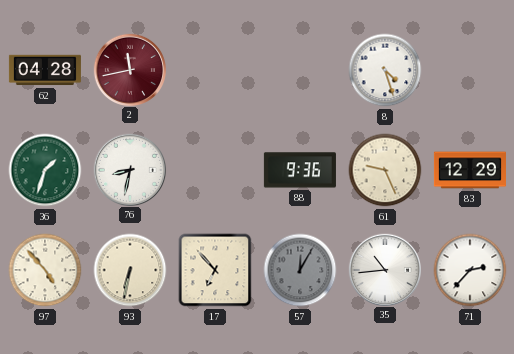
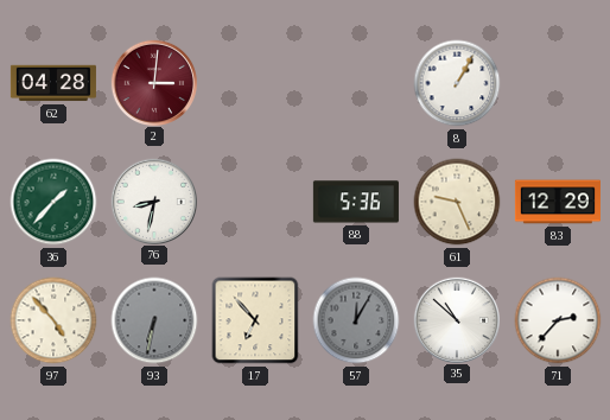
2: 11:43 -> 3:01 (153, 82)
8: 4:27 -> 1:05 (457, 83)
36: 1:33 -> 1:37 (53, 202)
88: 9:36 -> 5:36 (356, 202)
93 dial: cream -> grey (154, 320)
35: 10:44 -> 10:52 (456, 319)
